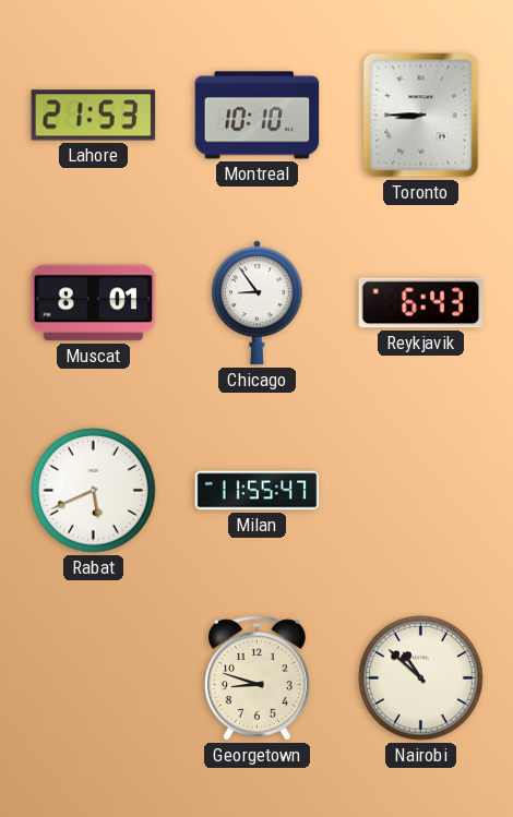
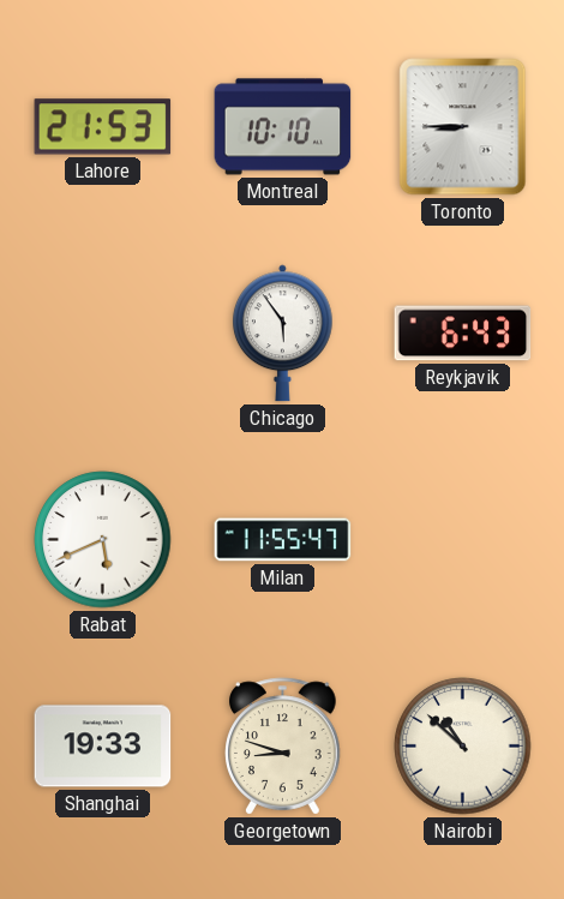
Muscat: 8:01 -> none (94, 303)
Chicago: 8:54 -> 5:54 (282, 334)
Shanghai: none -> 19:33 (103, 747)
